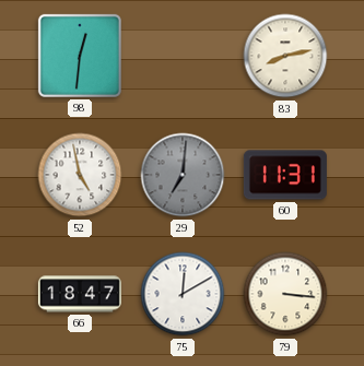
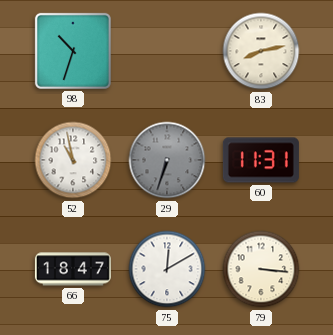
98: 12:31 -> 10:33 (73, 51)
52: 4:58 -> 10:58 (73, 160)
29: 7:01 -> 6:33 (167, 160)
